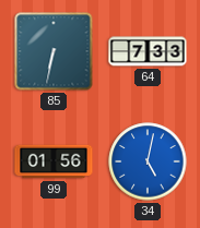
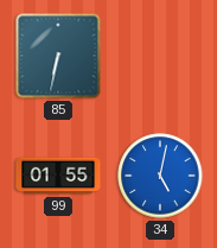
64: 7:33 -> none (148, 51)
99: 01:56 -> 01:55 (58, 176)
